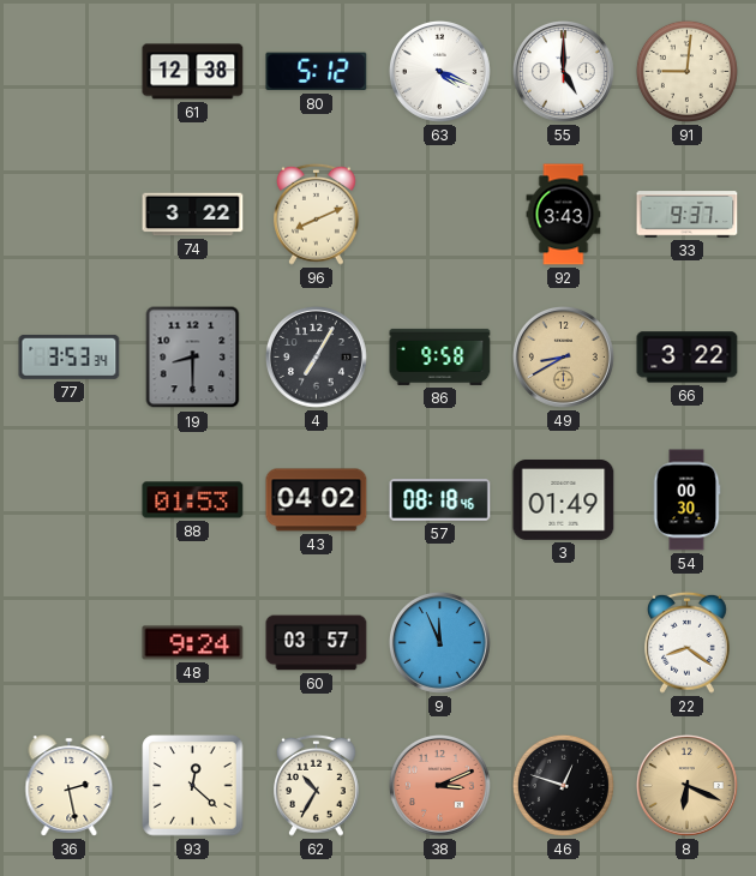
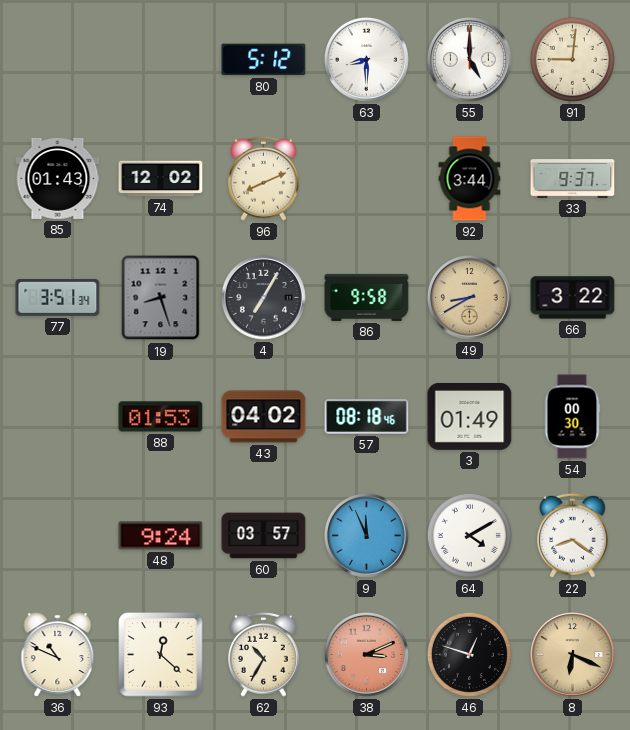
61: 12:38 -> none (193, 72)
63: 4:19 -> 8:30 (366, 59)
85: none -> 01:43 (58, 178)
74: 3:22 -> 12:02 (161, 179)
92: 3:43 -> 3:44 (470, 179)
77: 3:53 -> 3:51 (58, 297)
19: 8:30 -> 8:27 (161, 298)
64: none -> 4:10 (469, 535)
36: 2:28 -> 10:49 (58, 655)
